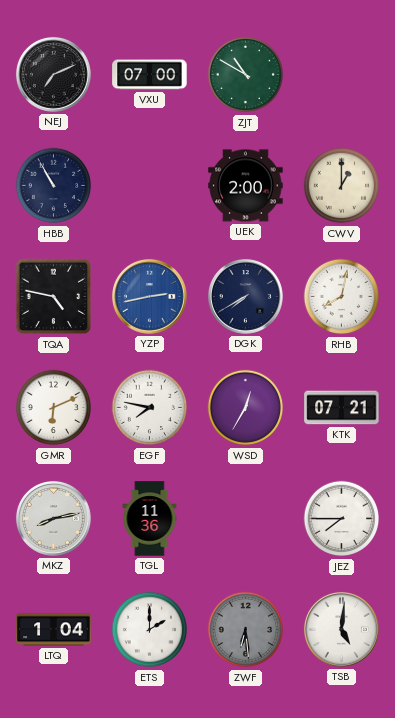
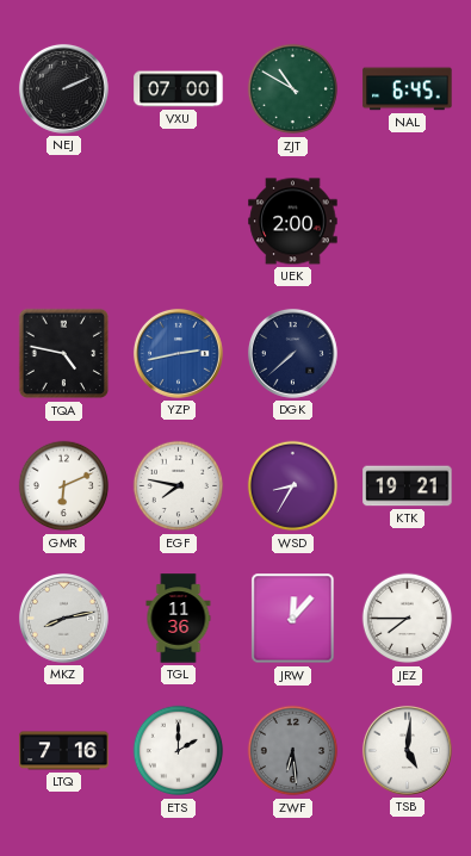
NEJ: 7:11 -> 2:11 (63, 88)
NAL: none -> 6:45 (408, 89)
HBB: 10:55 -> none (54, 186)
CWV: 1:00 -> none (342, 186)
DGK: 7:40 -> 7:38 (292, 353)
RHB: 8:02 -> none (342, 297)
WSD: 12:35 -> 8:35 (293, 486)
KTK: 07:21 -> 19:21 (408, 486)
JRW: none -> 12:07 (293, 619)
LTQ: 1:04 -> 7:16 (64, 751)
